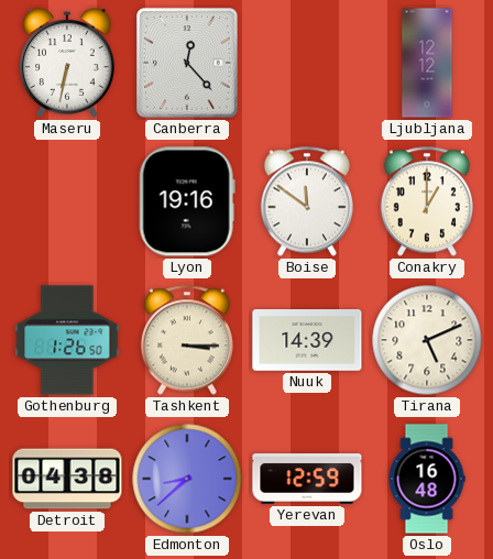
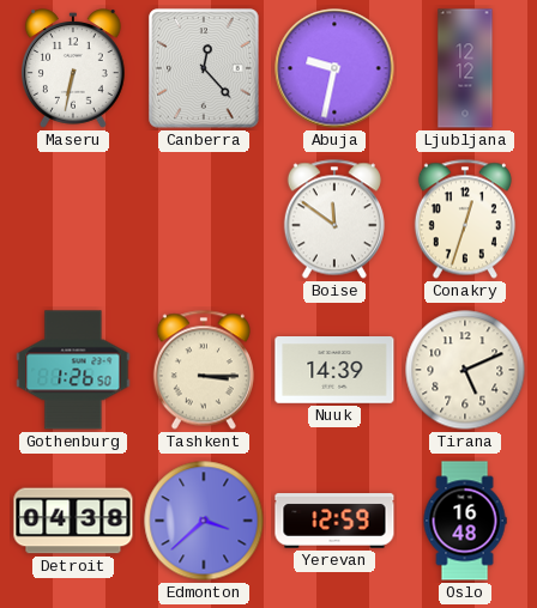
Abuja: none -> 9:32 (334, 68)
Lyon: 19:16 -> none (187, 201)
Conakry: 1:00 -> 12:33 (465, 219)
Edmonton: 8:38 -> 3:38 (204, 521)
